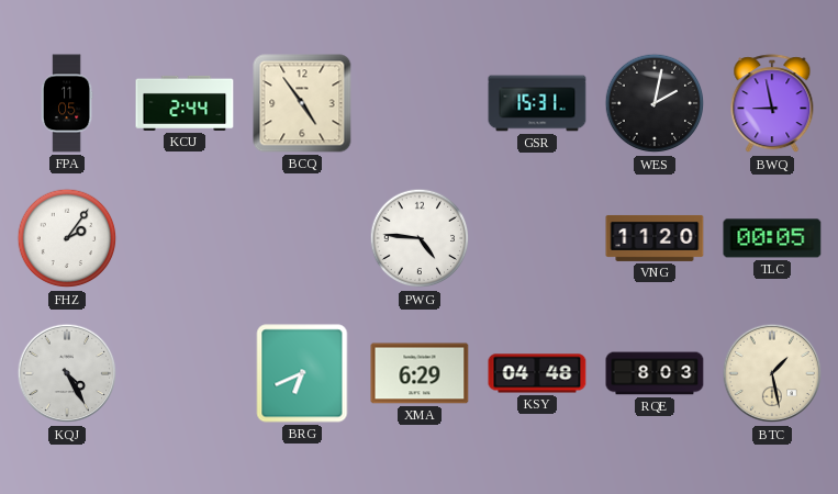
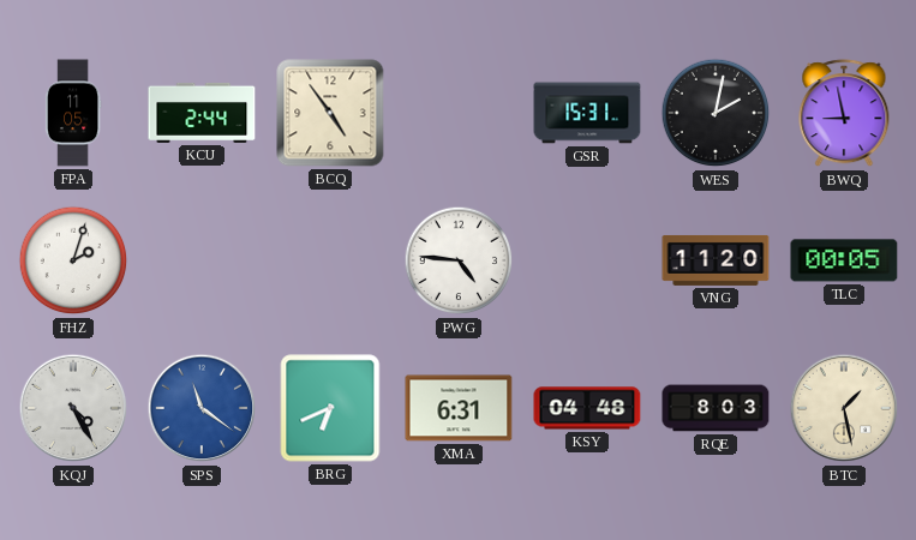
FHZ: 2:06 -> 2:03 (73, 260)
SPS: none -> 11:21 (202, 408)
XMA: 6:29 -> 6:31 (459, 408)
